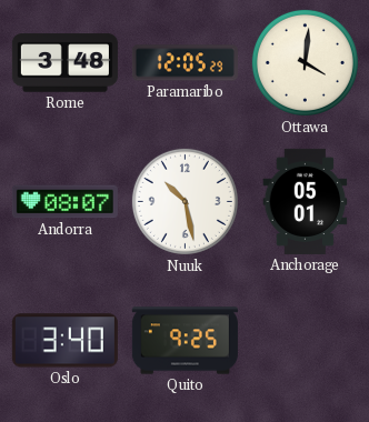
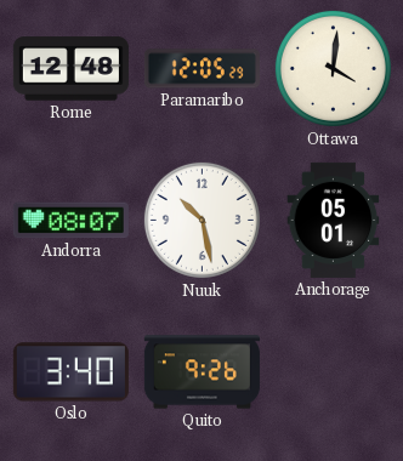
Rome: 3:48 -> 12:48 (70, 69)
Quito: 9:25 -> 9:26 (201, 372)
